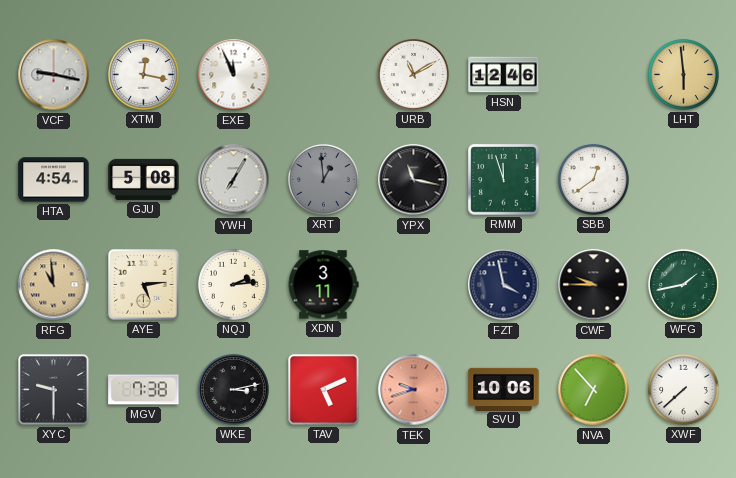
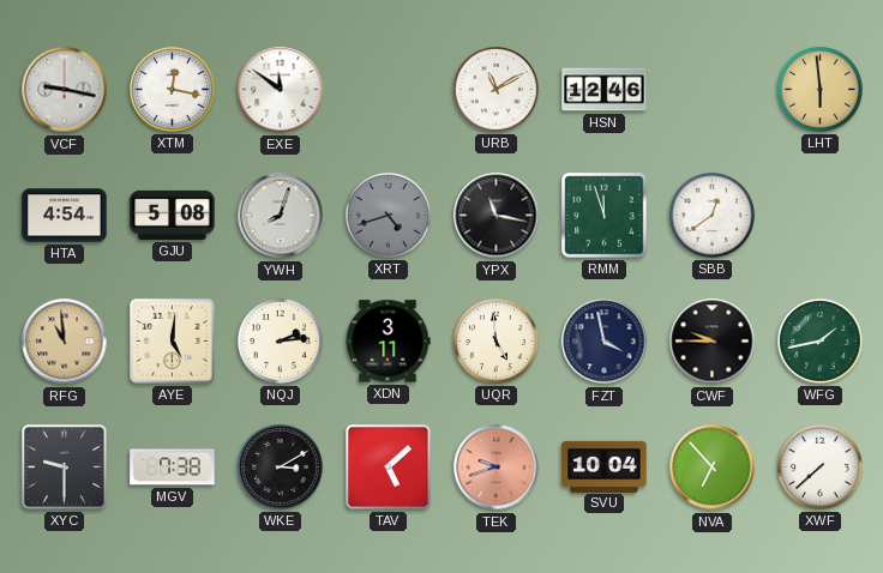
EXE: 11:56 -> 11:51 (281, 90)
YWH: 7:05 -> 8:03 (281, 216)
XRT: 12:59 -> 4:42 (388, 215)
AYE: 5:14 -> 5:01 (173, 342)
UQR: none -> 4:59 (495, 340)
WKE: 3:13 -> 3:10 (280, 466)
TAV: 5:11 -> 5:08 (389, 468)
SVU: 10:06 -> 10:04 (605, 466)
